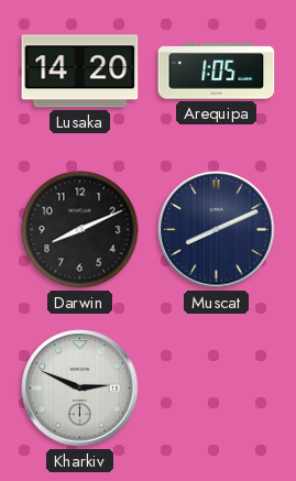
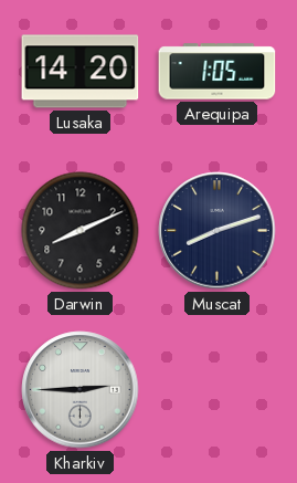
Muscat: 8:11 -> 8:12 (218, 231)
Kharkiv: 2:49 -> 2:45 (81, 390)
